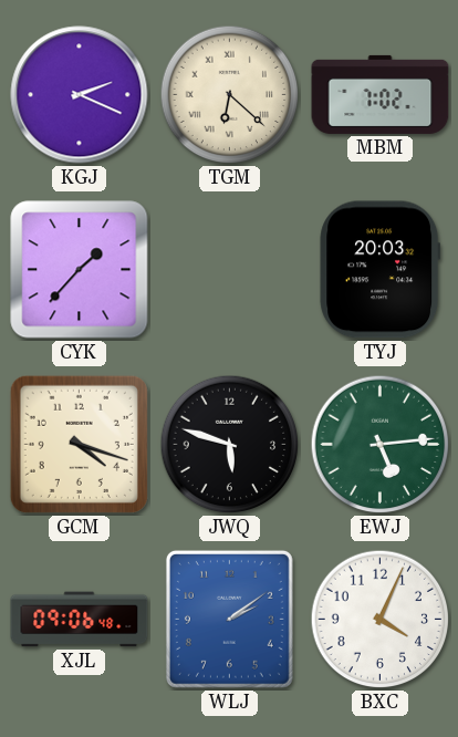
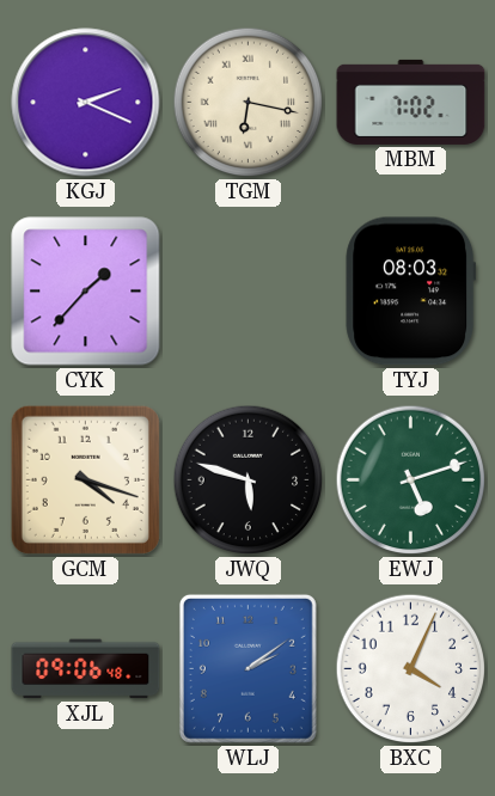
TGM: 6:22 -> 6:17 (249, 103)
TYJ: 20:03 -> 08:03 (411, 292)
EWJ: 5:14 -> 5:12 (411, 480)
